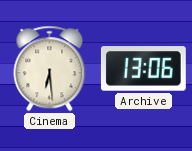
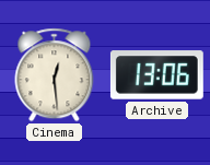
Cinema: 6:29 -> 12:29 (55, 75)
